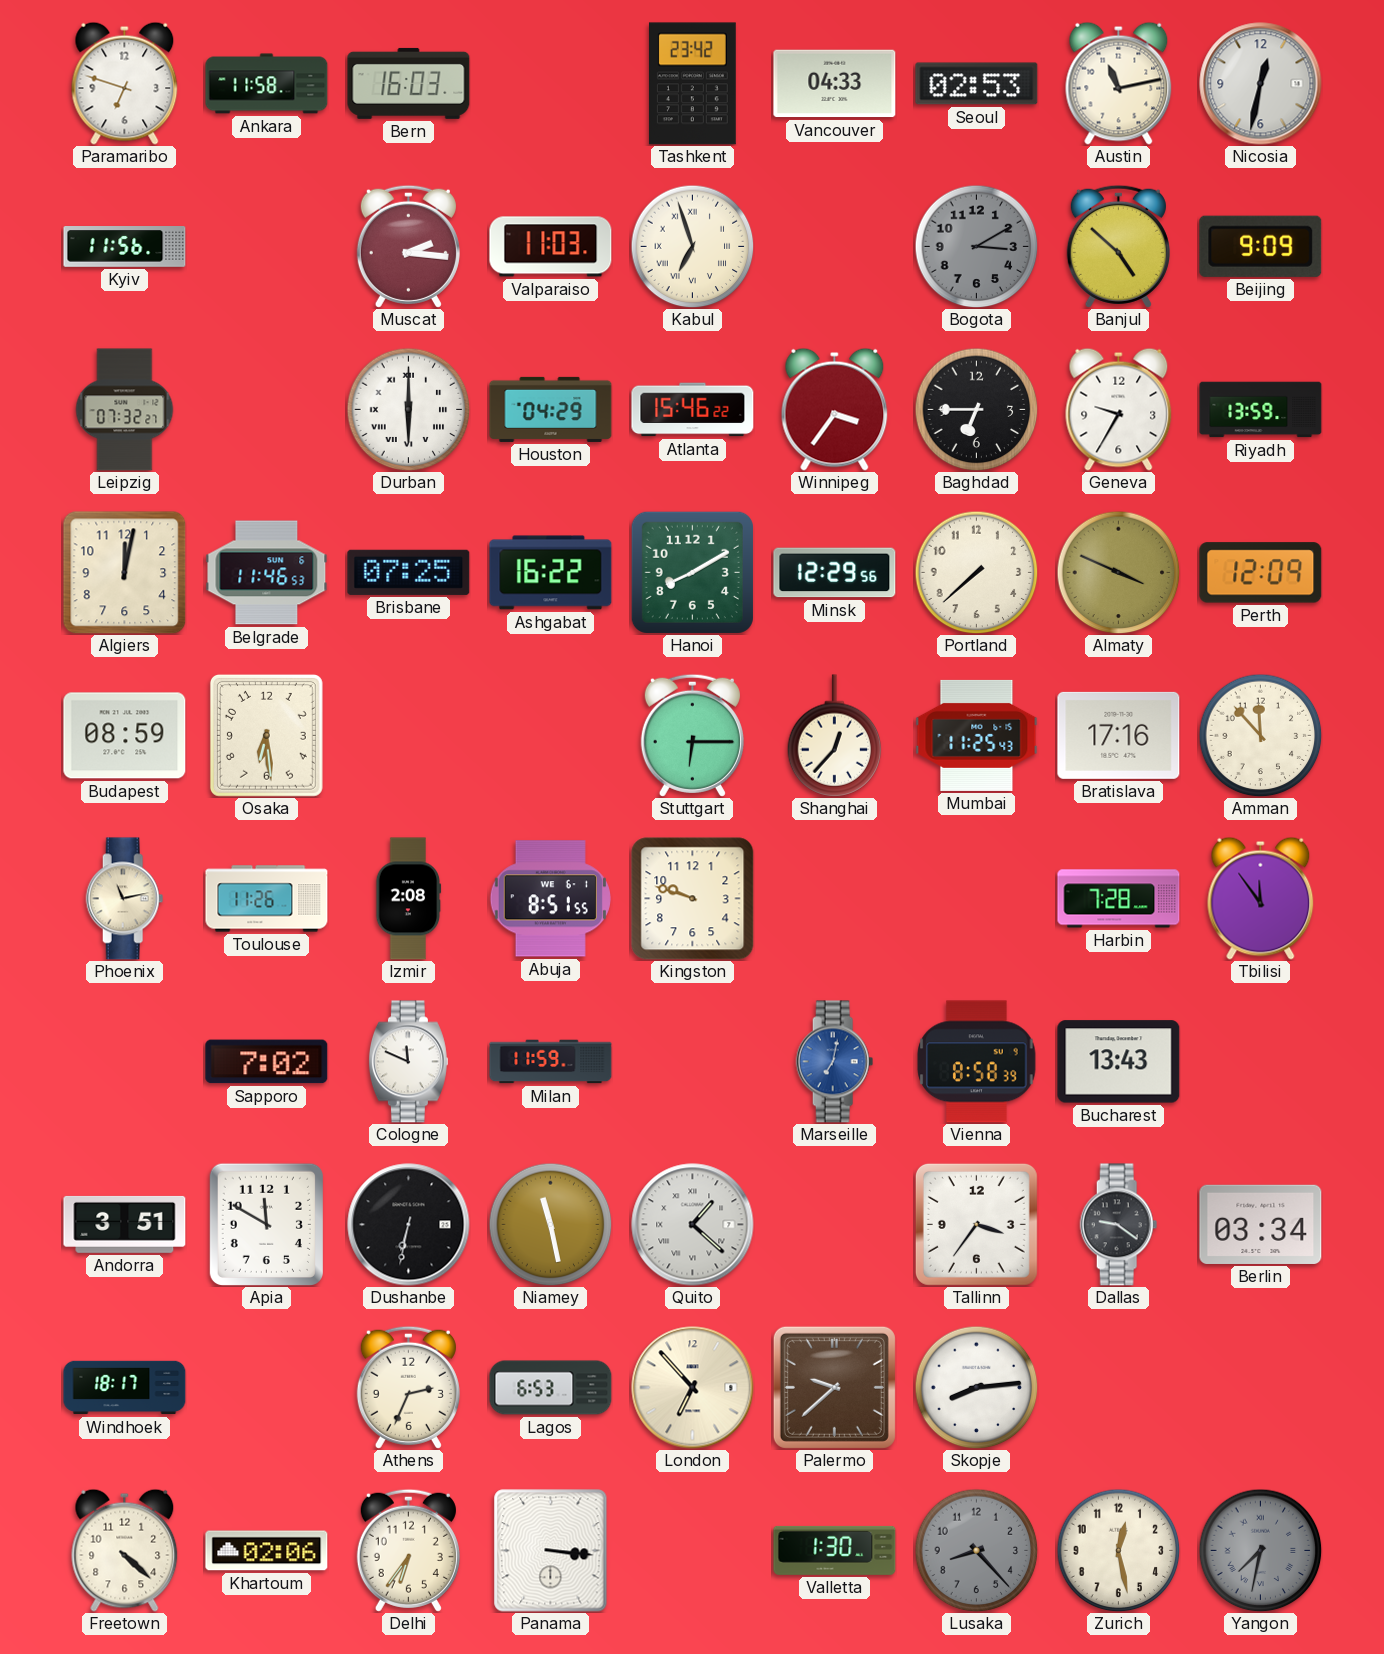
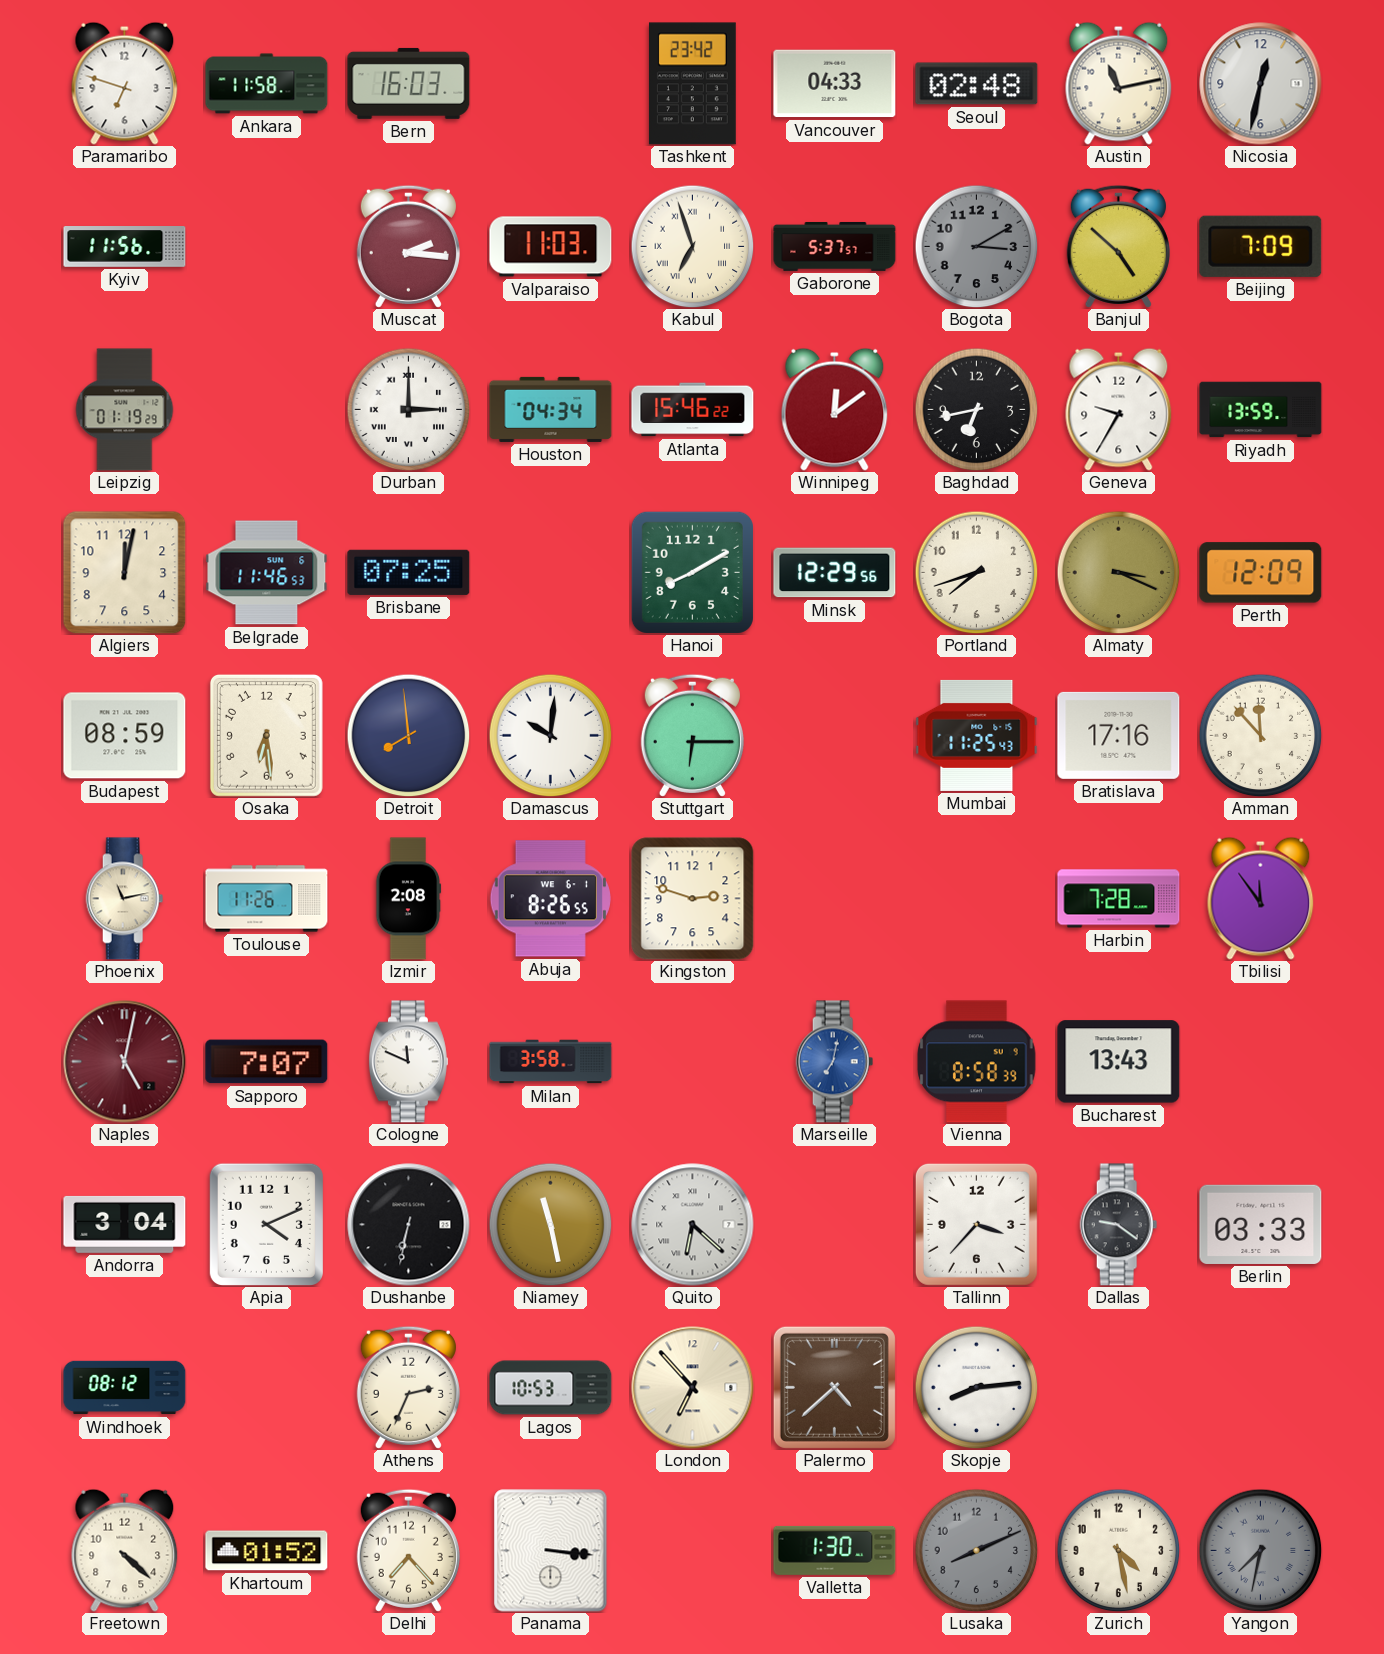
Seoul: 02:53 -> 02:48 (977, 84)
Gaborone: none -> 5:37 (835, 246)
Beijing: 9:09 -> 7:09 (1261, 246)
Leipzig: 07:32 -> 01:19 (125, 410)
Durban: 6:00 -> 3:00 (408, 409)
Houston: 04:29 -> 04:34 (551, 409)
Winnipeg: 3:36 -> 12:09 (835, 409)
Baghdad: 6:45 -> 6:43 (976, 409)
Ashgabat: 16:22 -> none (551, 573)
Portland: 7:38 -> 7:42 (976, 572)
Almaty: 3:49 -> 3:19 (1118, 572)
Detroit: none -> 7:59 (408, 735)
Damascus: none -> 10:01 (550, 735)
Shanghai: 12:37 -> none (835, 736)
Abuja: 8:51 -> 8:26 (550, 899)
Kingston: 9:48 -> 2:48 (693, 899)
Naples: none -> 5:02 (125, 1062)
Sapporo: 7:02 -> 7:07 (267, 1062)
Milan: 11:59 -> 3:58 (551, 1062)
Andorra: 3:51 -> 3:04 (125, 1224)
Apia: 11:50 -> 4:11 (266, 1224)
Quito: 1:22 -> 6:22 (693, 1225)
Tallinn: 3:36 -> 3:37 (976, 1224)
Berlin: 03:34 -> 03:33 (1261, 1224)
Windhoek: 18:17 -> 08:12 (125, 1388)
Lagos: 6:53 -> 10:53 (551, 1388)
Palermo: 9:38 -> 4:38 (834, 1387)
Khartoum: 02:06 -> 01:52 (267, 1551)
Delhi: 6:36 -> 7:23 (408, 1550)
Lusaka: 8:23 -> 8:11 (976, 1550)
Zurich: 12:28 -> 4:28 (1118, 1550)
